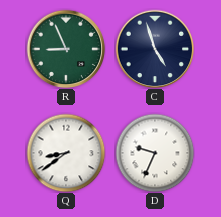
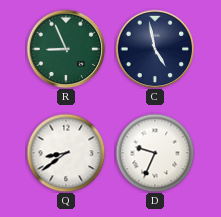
C: 4:57 -> 4:58 (155, 49)
